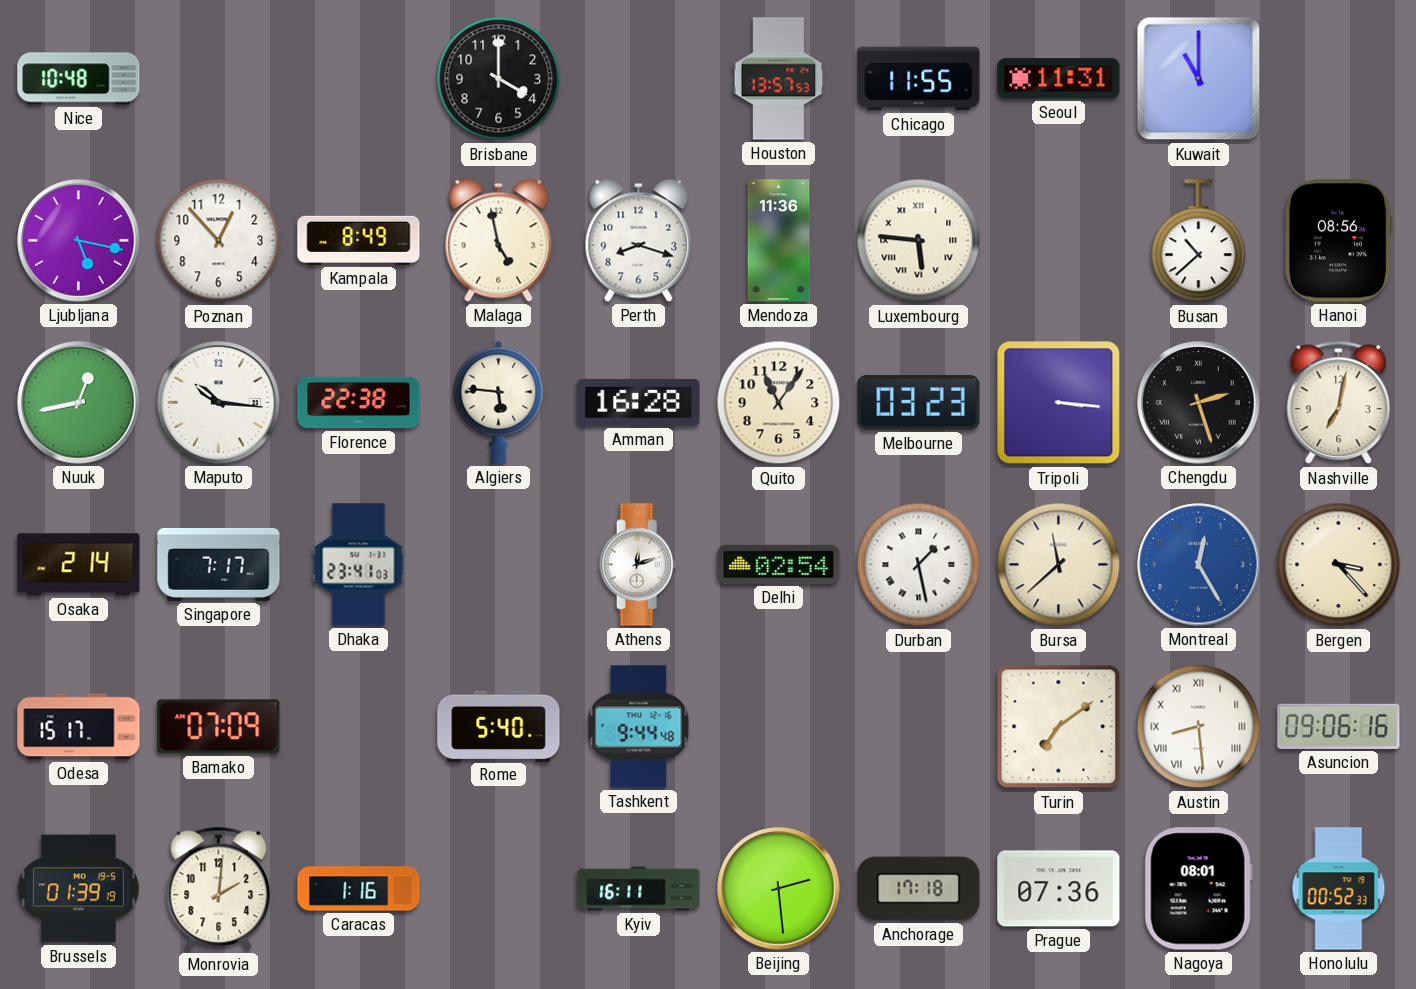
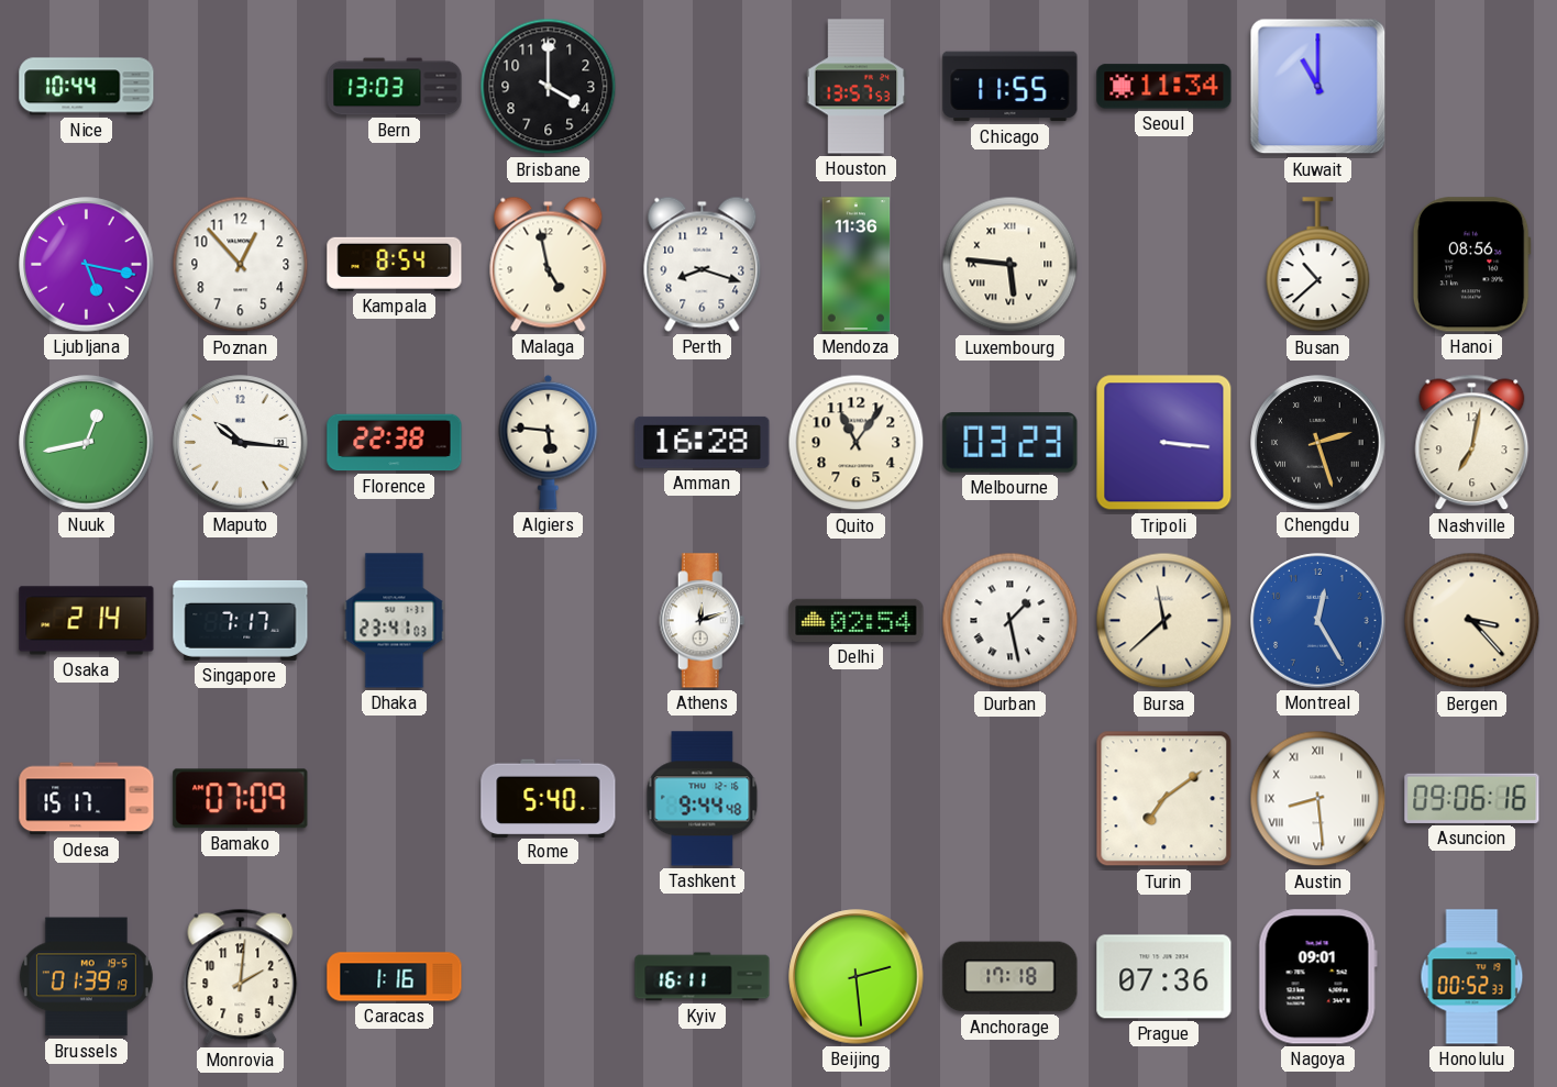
Nice: 10:48 -> 10:44 (87, 87)
Bern: none -> 13:03 (395, 87)
Seoul: 11:31 -> 11:34 (1164, 87)
Kampala: 8:49 -> 8:54 (395, 264)
Nagoya: 08:01 -> 09:01 (1317, 977)
